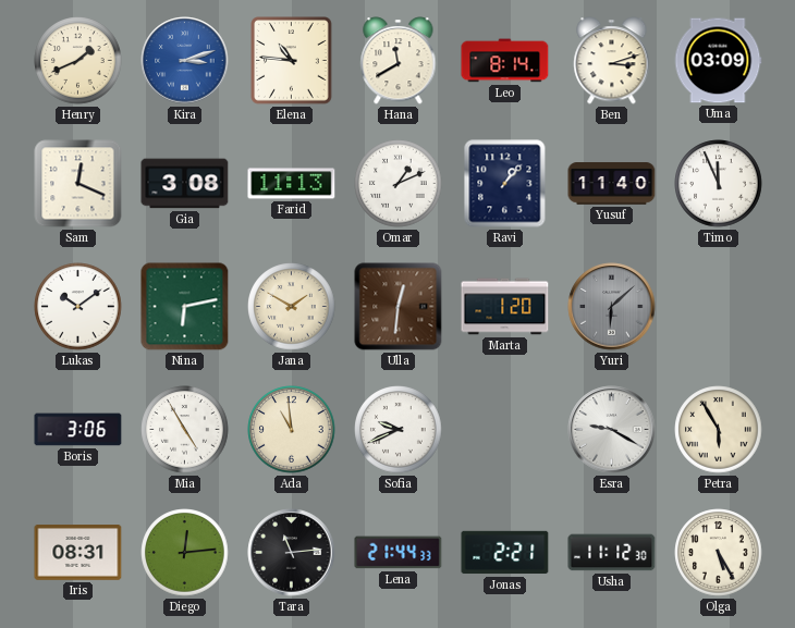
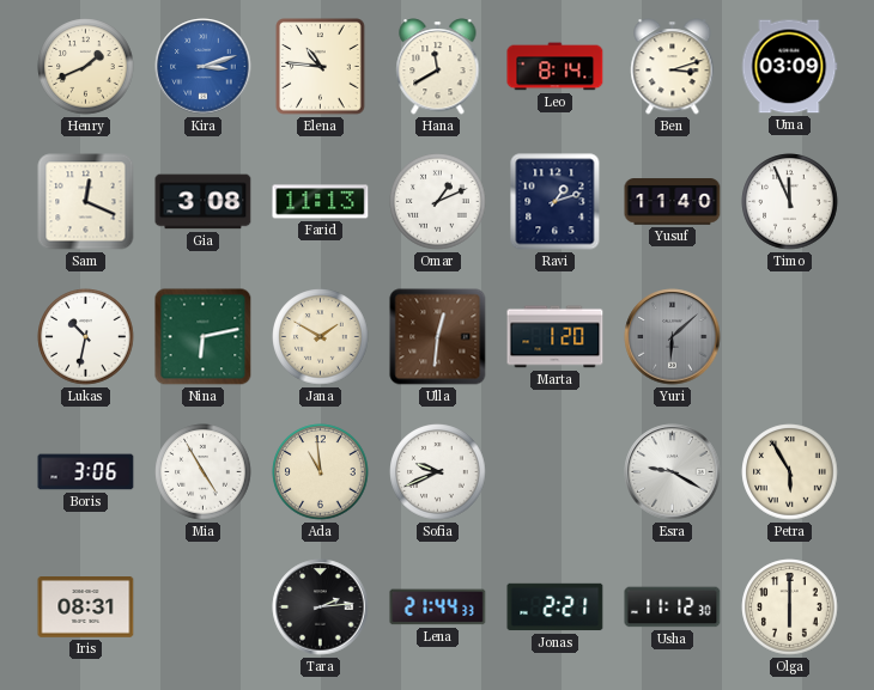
Ravi: 1:07 -> 1:12 (556, 202)
Lukas: 10:09 -> 10:32 (86, 337)
Diego: 12:14 -> none (185, 553)
Tara: 11:14 -> 2:14 (321, 607)
Olga: 5:25 -> 6:00 (790, 607)
